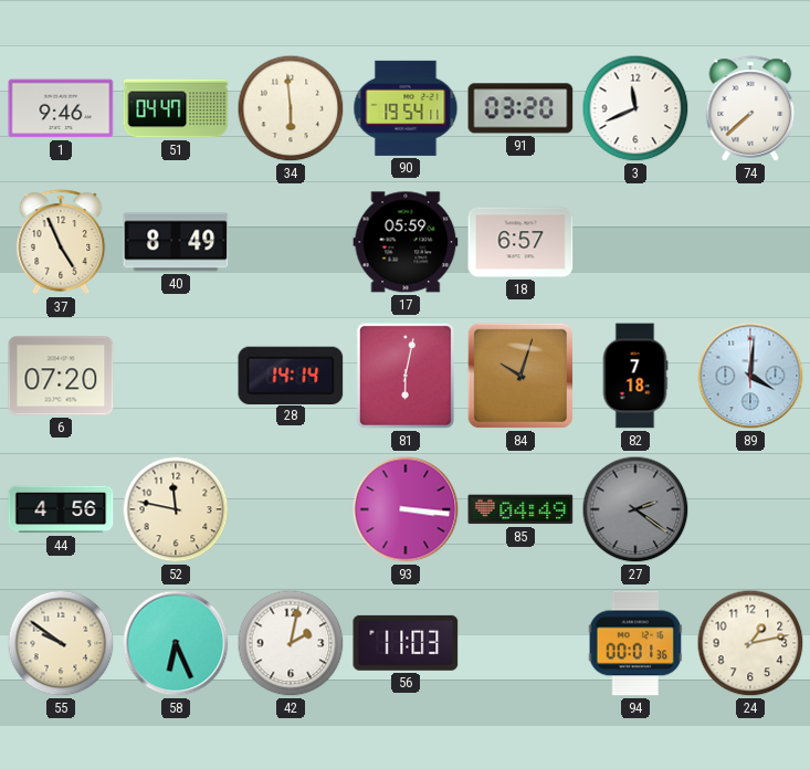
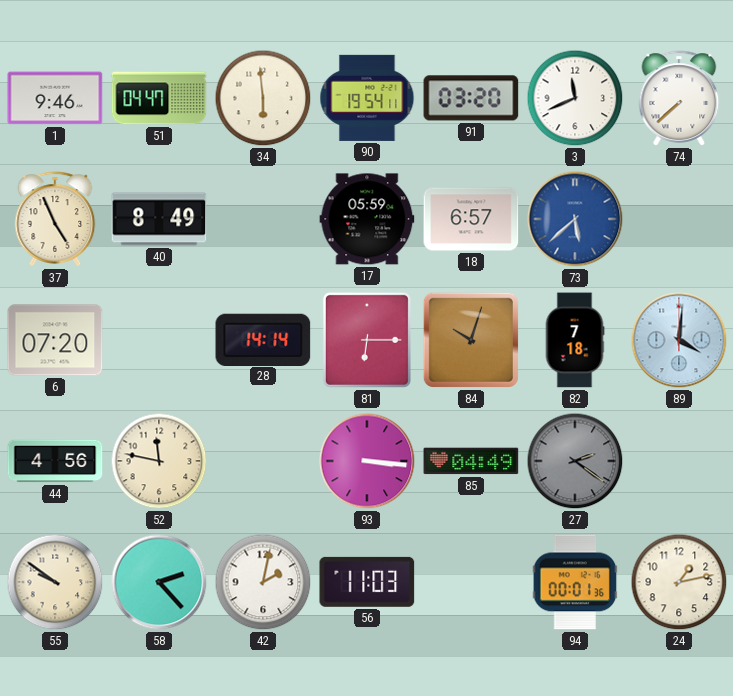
73: none -> 5:38 (575, 219)
81: 6:02 -> 6:15 (367, 340)
58: 6:26 -> 2:23 (159, 582)
